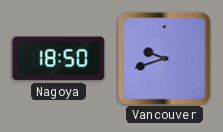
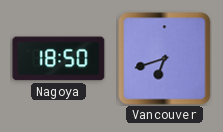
Vancouver: 9:42 -> 6:42 (165, 59)
